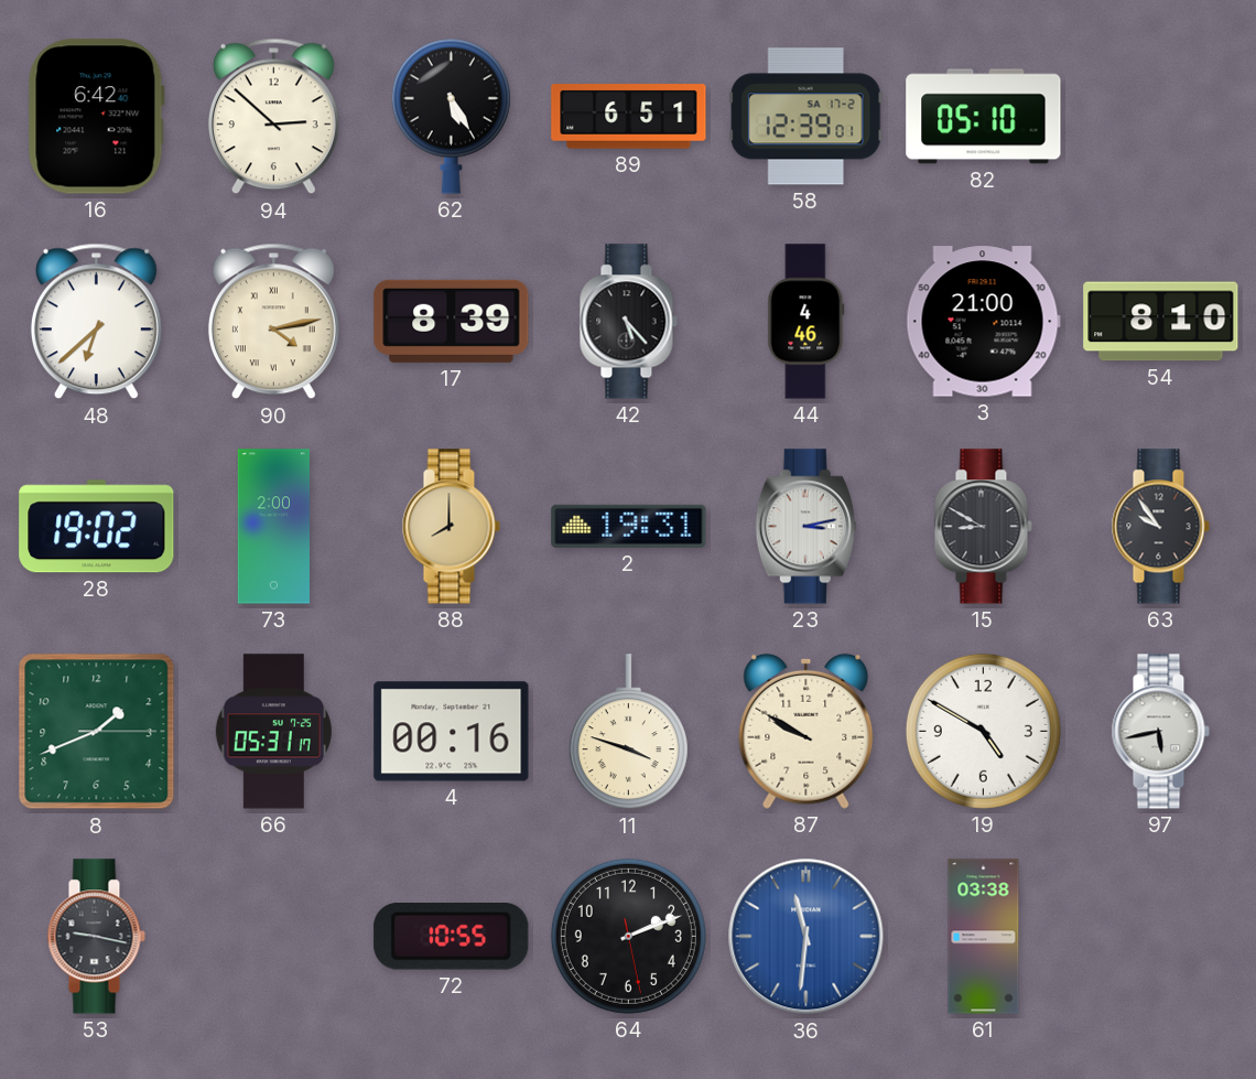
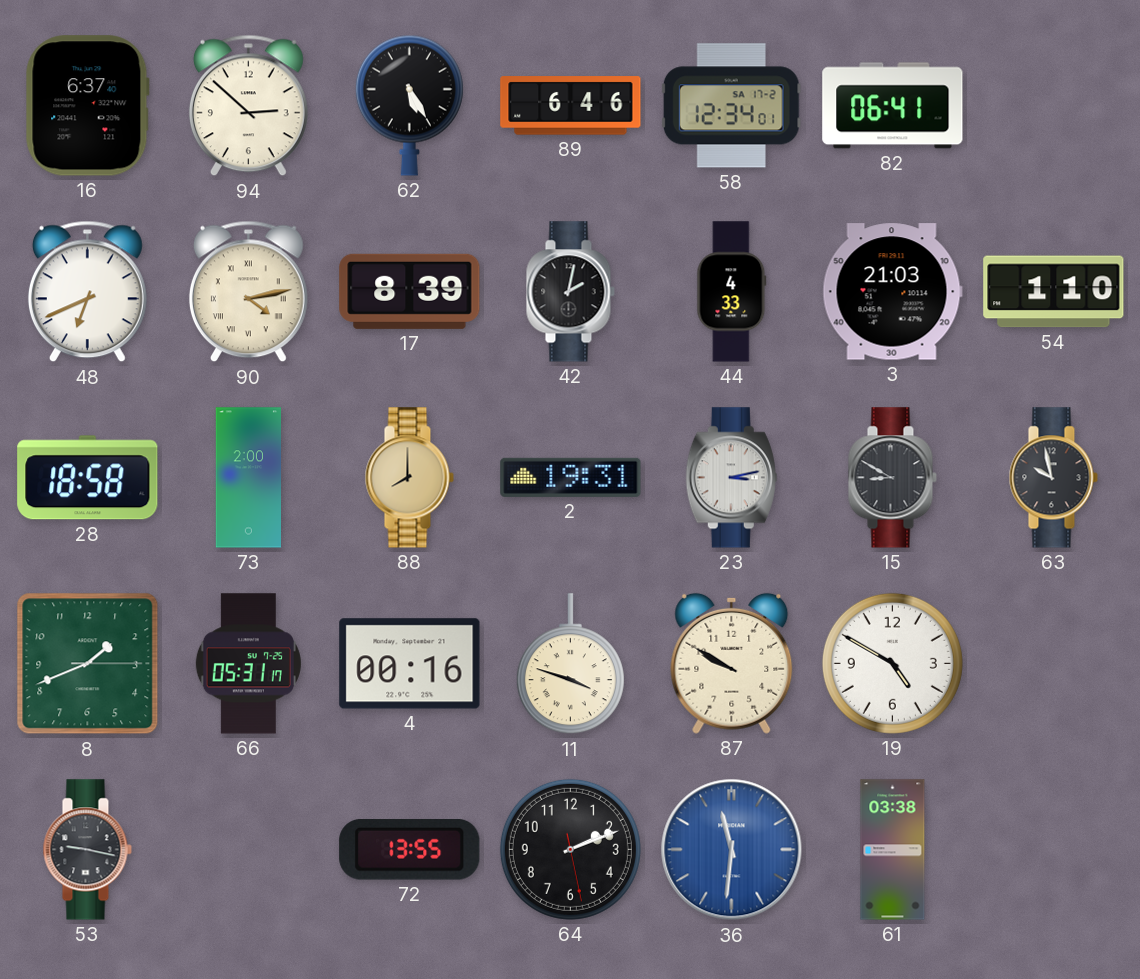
16: 6:42 -> 6:37 (87, 106)
89: 6:51 -> 6:46 (571, 106)
58: 12:39 -> 12:34 (731, 106)
82: 05:10 -> 06:41 (893, 106)
48: 6:38 -> 6:41 (87, 292)
42: 5:23 -> 2:02 (570, 292)
44: 4:46 -> 4:33 (732, 292)
3: 21:00 -> 21:03 (892, 292)
54: 8:10 -> 1:10 (1054, 292)
28: 19:02 -> 18:58 (88, 478)
63: 9:54 -> 9:58 (1053, 478)
97: 5:43 -> none (1160, 732)
72: 10:55 -> 13:55 (410, 850)
